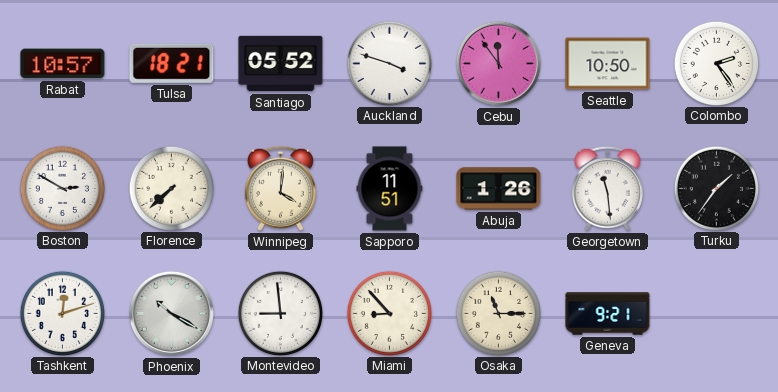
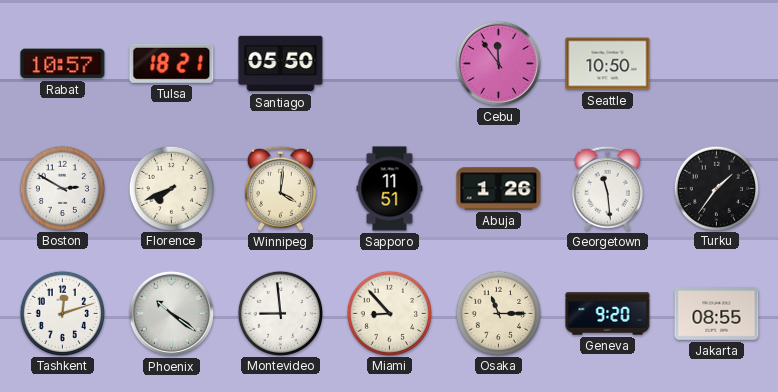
Santiago: 05:52 -> 05:50 (281, 64)
Auckland: 3:48 -> none (389, 63)
Colombo: 2:24 -> none (716, 63)
Florence: 7:38 -> 7:41 (171, 188)
Phoenix: 10:20 -> 10:21 (171, 313)
Geneva: 9:21 -> 9:20 (608, 314)
Jakarta: none -> 08:55 (717, 314)
